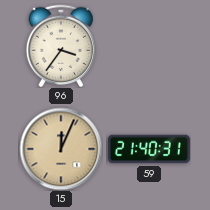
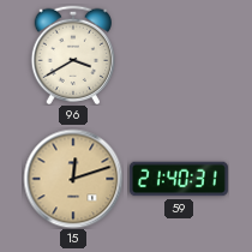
96: 3:36 -> 3:40 (73, 54)
15: 12:04 -> 12:12 (73, 179)
